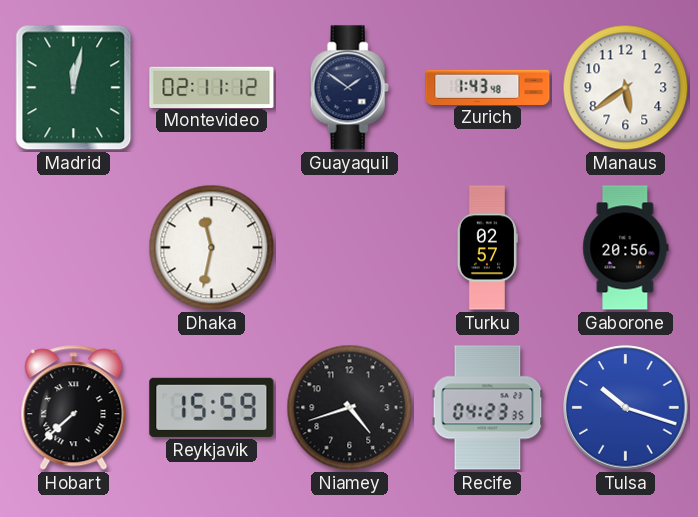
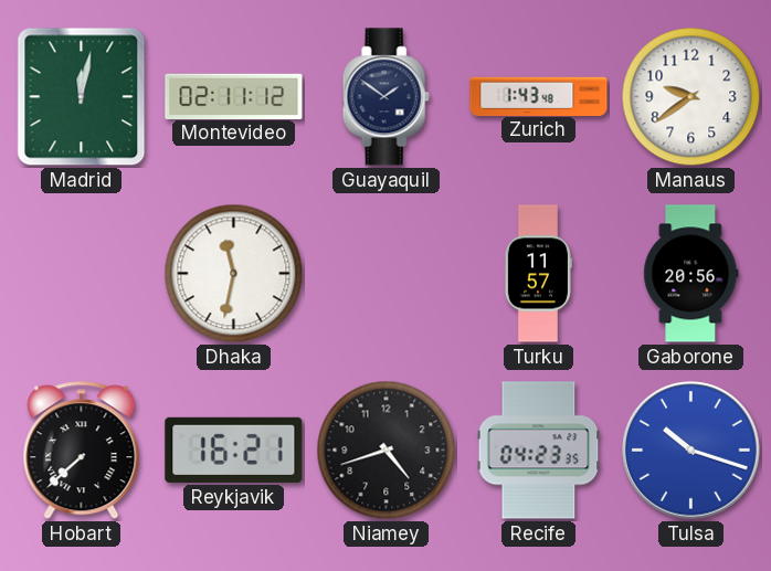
Manaus: 5:39 -> 9:39 (691, 97)
Turku: 02:57 -> 11:57 (538, 274)
Reykjavik: 15:59 -> 16:21 (234, 450)
